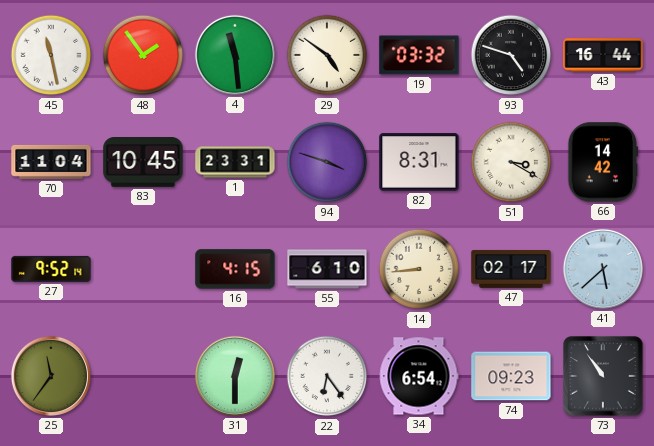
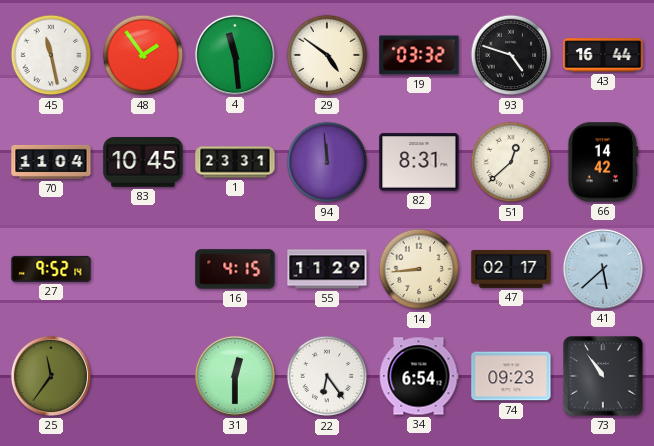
94: 3:48 -> 11:59 (327, 162)
51: 3:20 -> 12:38 (511, 162)
55: 6:10 -> 11:29 (327, 269)
